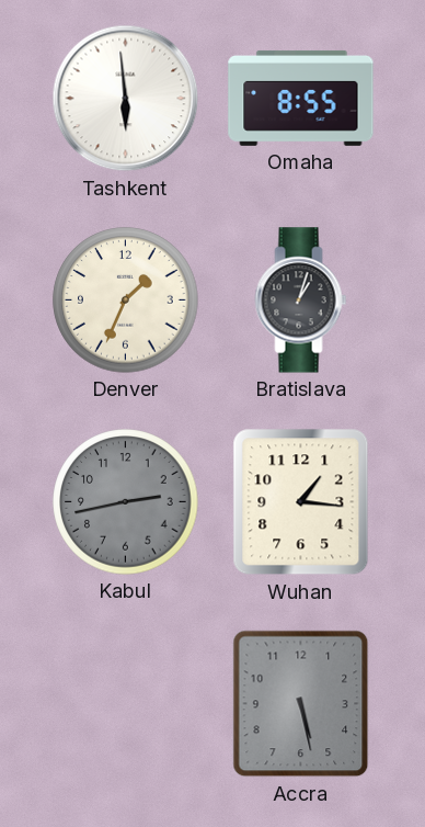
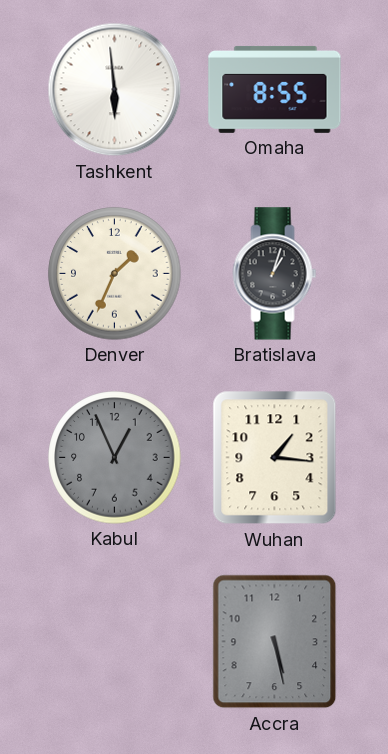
Kabul: 2:43 -> 12:56 (115, 458)
